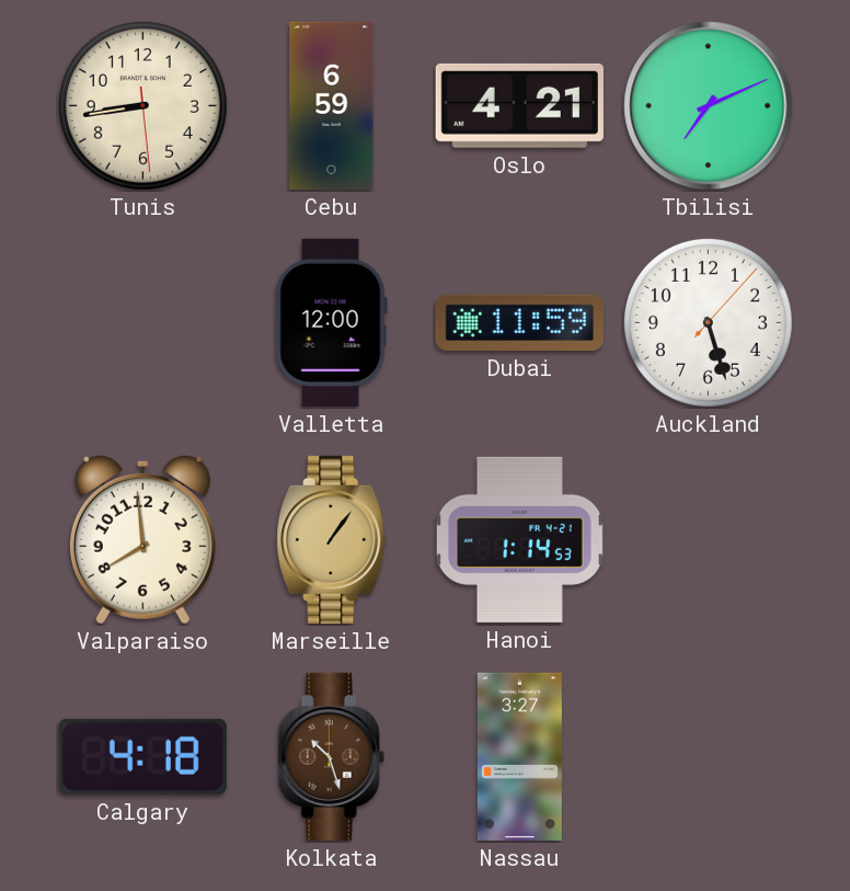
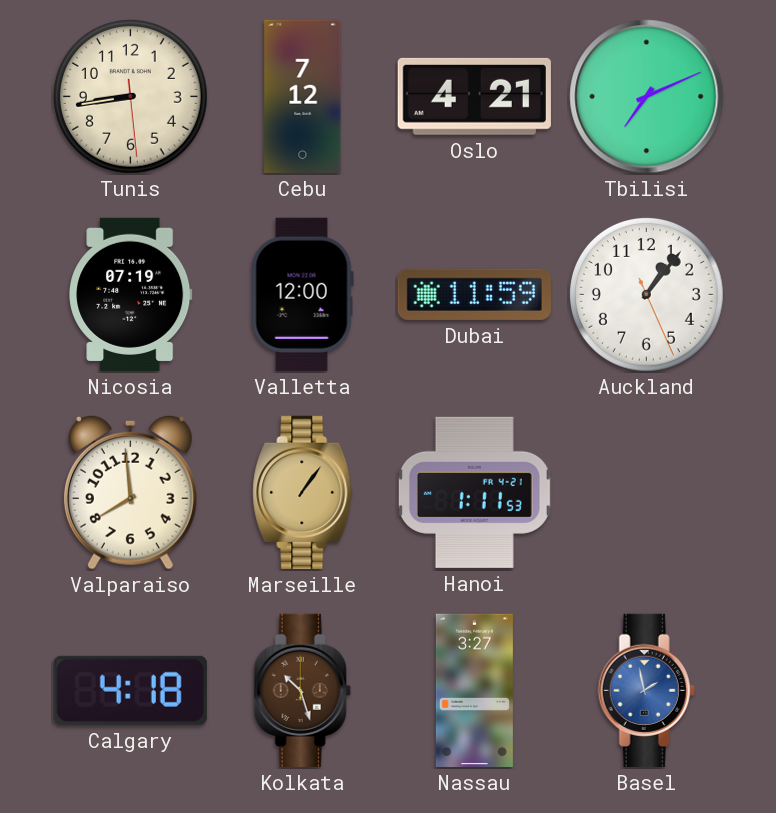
Cebu: 6:59 -> 7:12 (303, 96)
Nicosia: none -> 07:19 (131, 294)
Auckland: 5:27 -> 1:06 (646, 294)
Hanoi: 1:14 -> 1:11 (474, 492)
Basel: none -> 1:58 (646, 690)
